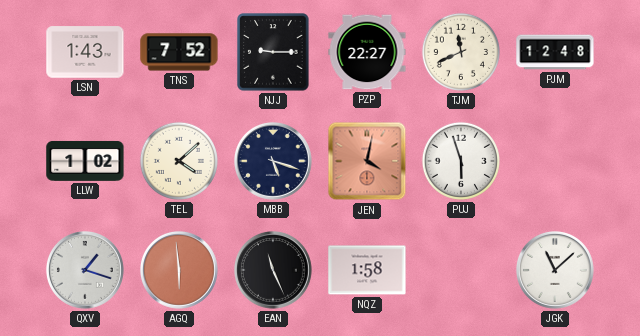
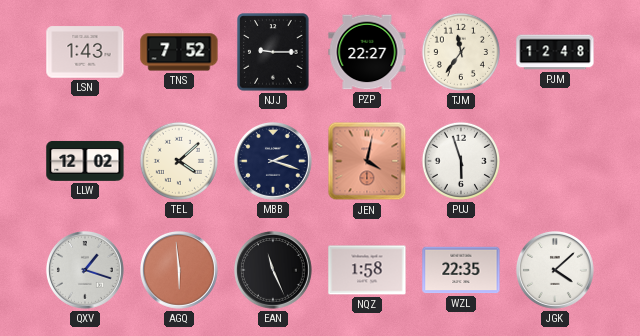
TJM: 11:41 -> 11:36 (461, 52)
LLW: 1:02 -> 12:02 (85, 161)
MBB: 5:18 -> 2:18 (274, 162)
WZL: none -> 22:35 (461, 270)
JGK: 11:08 -> 4:08 (556, 271)
